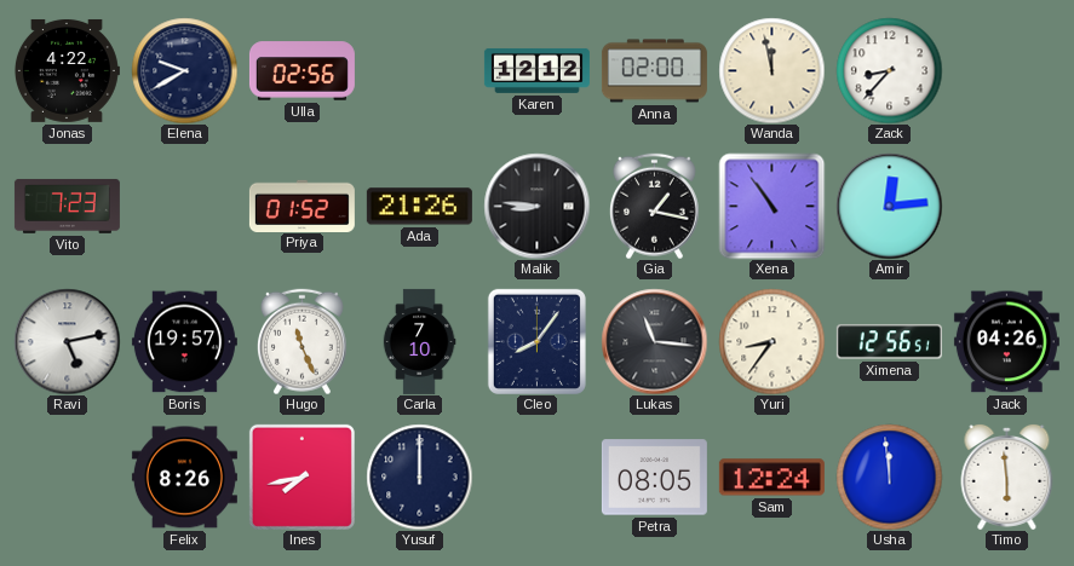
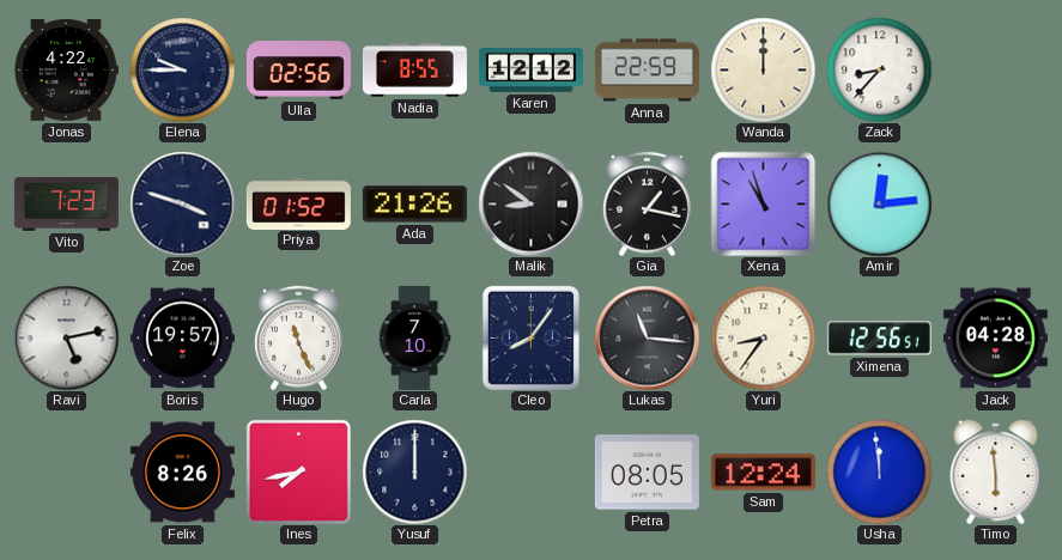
Elena: 9:40 -> 9:45 (182, 69)
Nadia: none -> 8:55 (414, 71)
Anna: 02:00 -> 22:59 (647, 71)
Wanda: 11:58 -> 12:00 (763, 69)
Zoe: none -> 3:48 (182, 203)
Malik: 8:46 -> 8:51 (530, 203)
Xena: 10:54 -> 10:57 (763, 203)
Jack: 04:26 -> 04:28 (995, 339)
